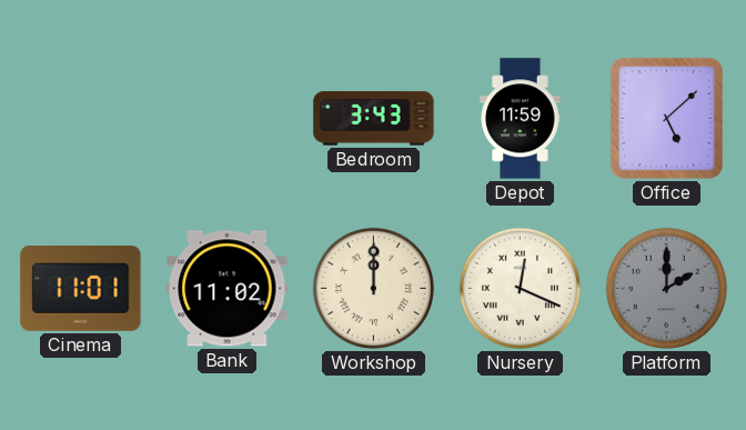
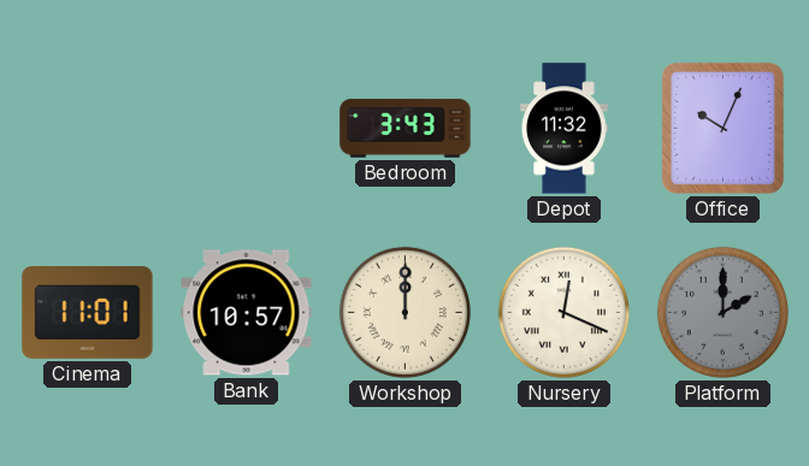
Depot: 11:59 -> 11:32 (565, 129)
Office: 5:08 -> 10:04 (722, 128)
Bank: 11:02 -> 10:57 (247, 313)
